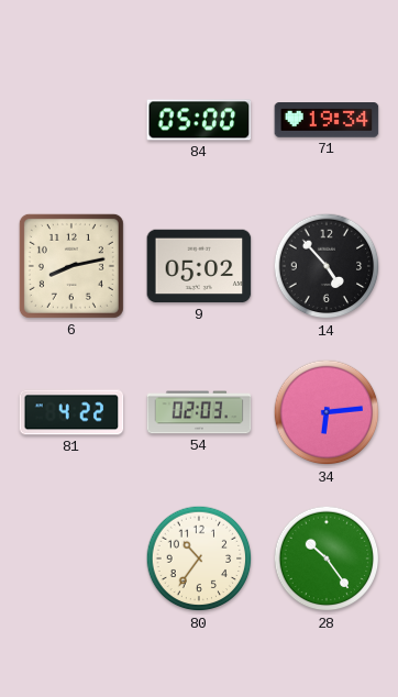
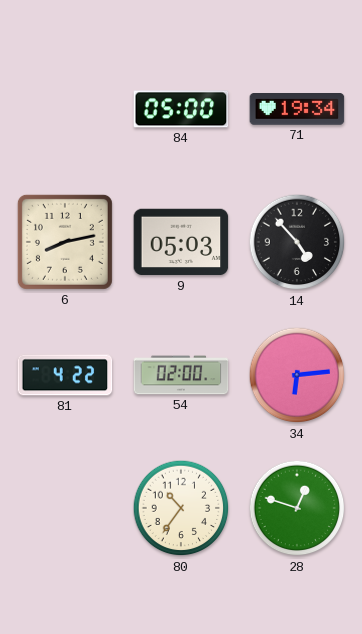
9: 05:02 -> 05:03 (181, 242)
54: 02:03 -> 02:00 (181, 375)
28: 10:24 -> 12:48 (297, 508)
